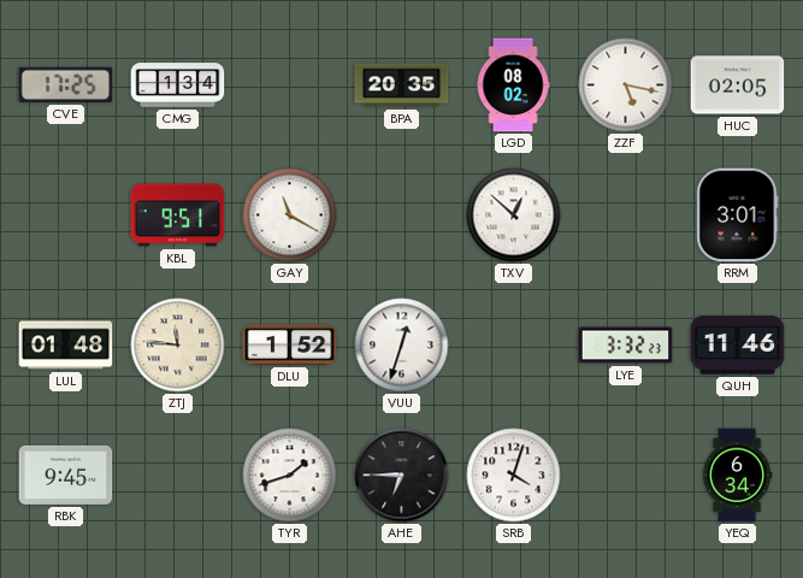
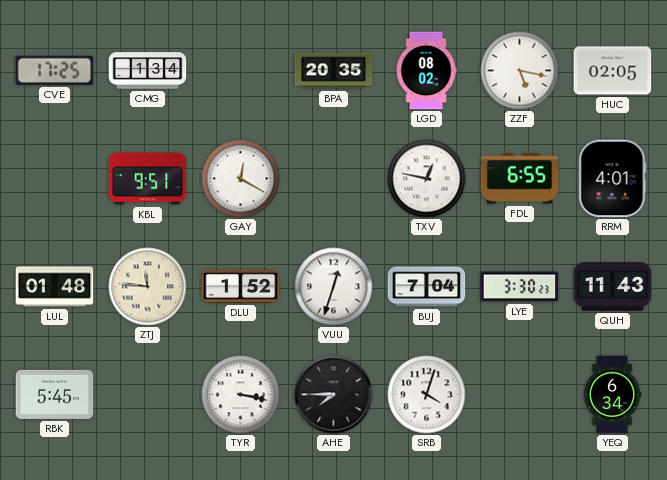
GAY: 11:20 -> 12:20 (241, 179)
TXV: 12:52 -> 12:47 (427, 179)
FDL: none -> 6:55 (520, 179)
RRM: 3:01 -> 4:01 (613, 179)
BUJ: none -> 7:04 (427, 287)
LYE: 3:32 -> 3:30 (520, 287)
QUH: 11:46 -> 11:43 (613, 287)
RBK: 9:45 -> 5:45 (55, 394)
TYR: 1:42 -> 3:17 (241, 395)
AHE: 6:45 -> 7:45 (334, 395)
